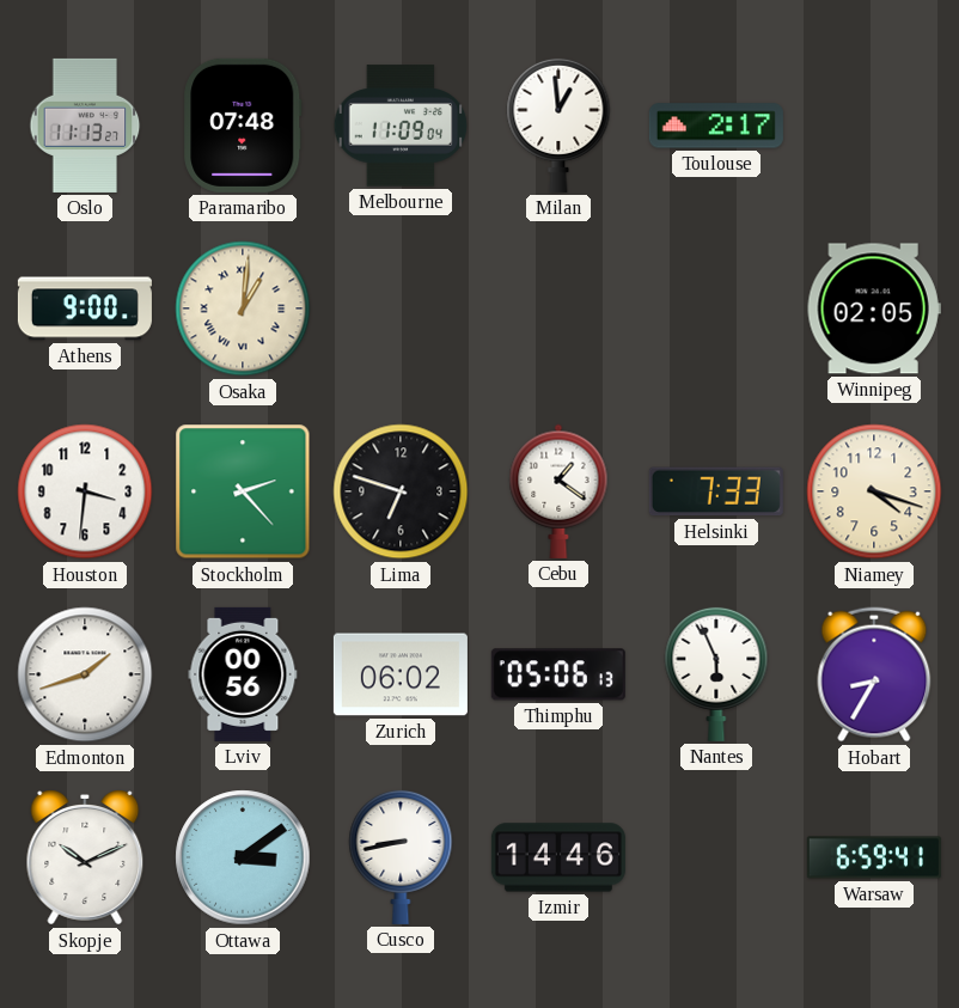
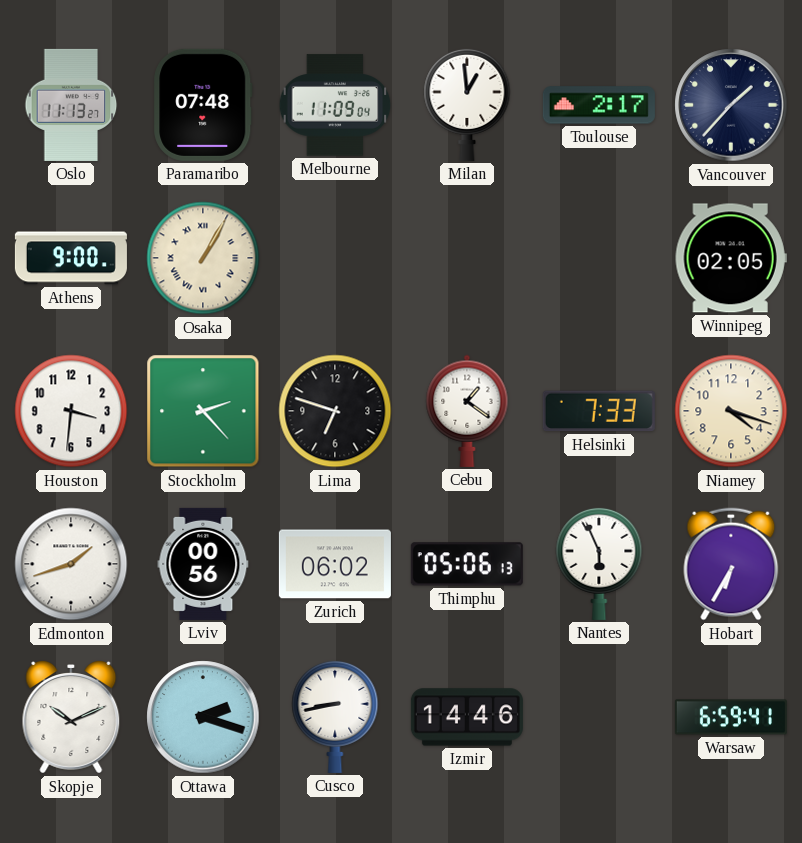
Vancouver: none -> 1:37 (731, 105)
Osaka: 1:01 -> 1:05 (203, 258)
Hobart: 8:35 -> 6:35 (731, 564)
Ottawa: 3:09 -> 2:18 (203, 717)
